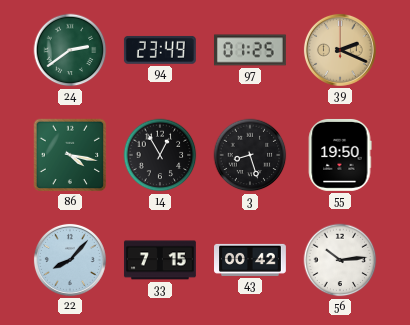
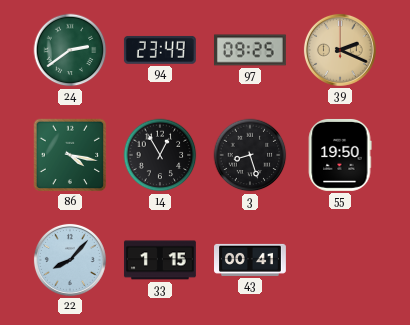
97: 01:25 -> 09:25 (250, 50)
33: 7:15 -> 1:15 (160, 260)
43: 00:42 -> 00:41 (251, 260)
56: 10:14 -> none (340, 260)
